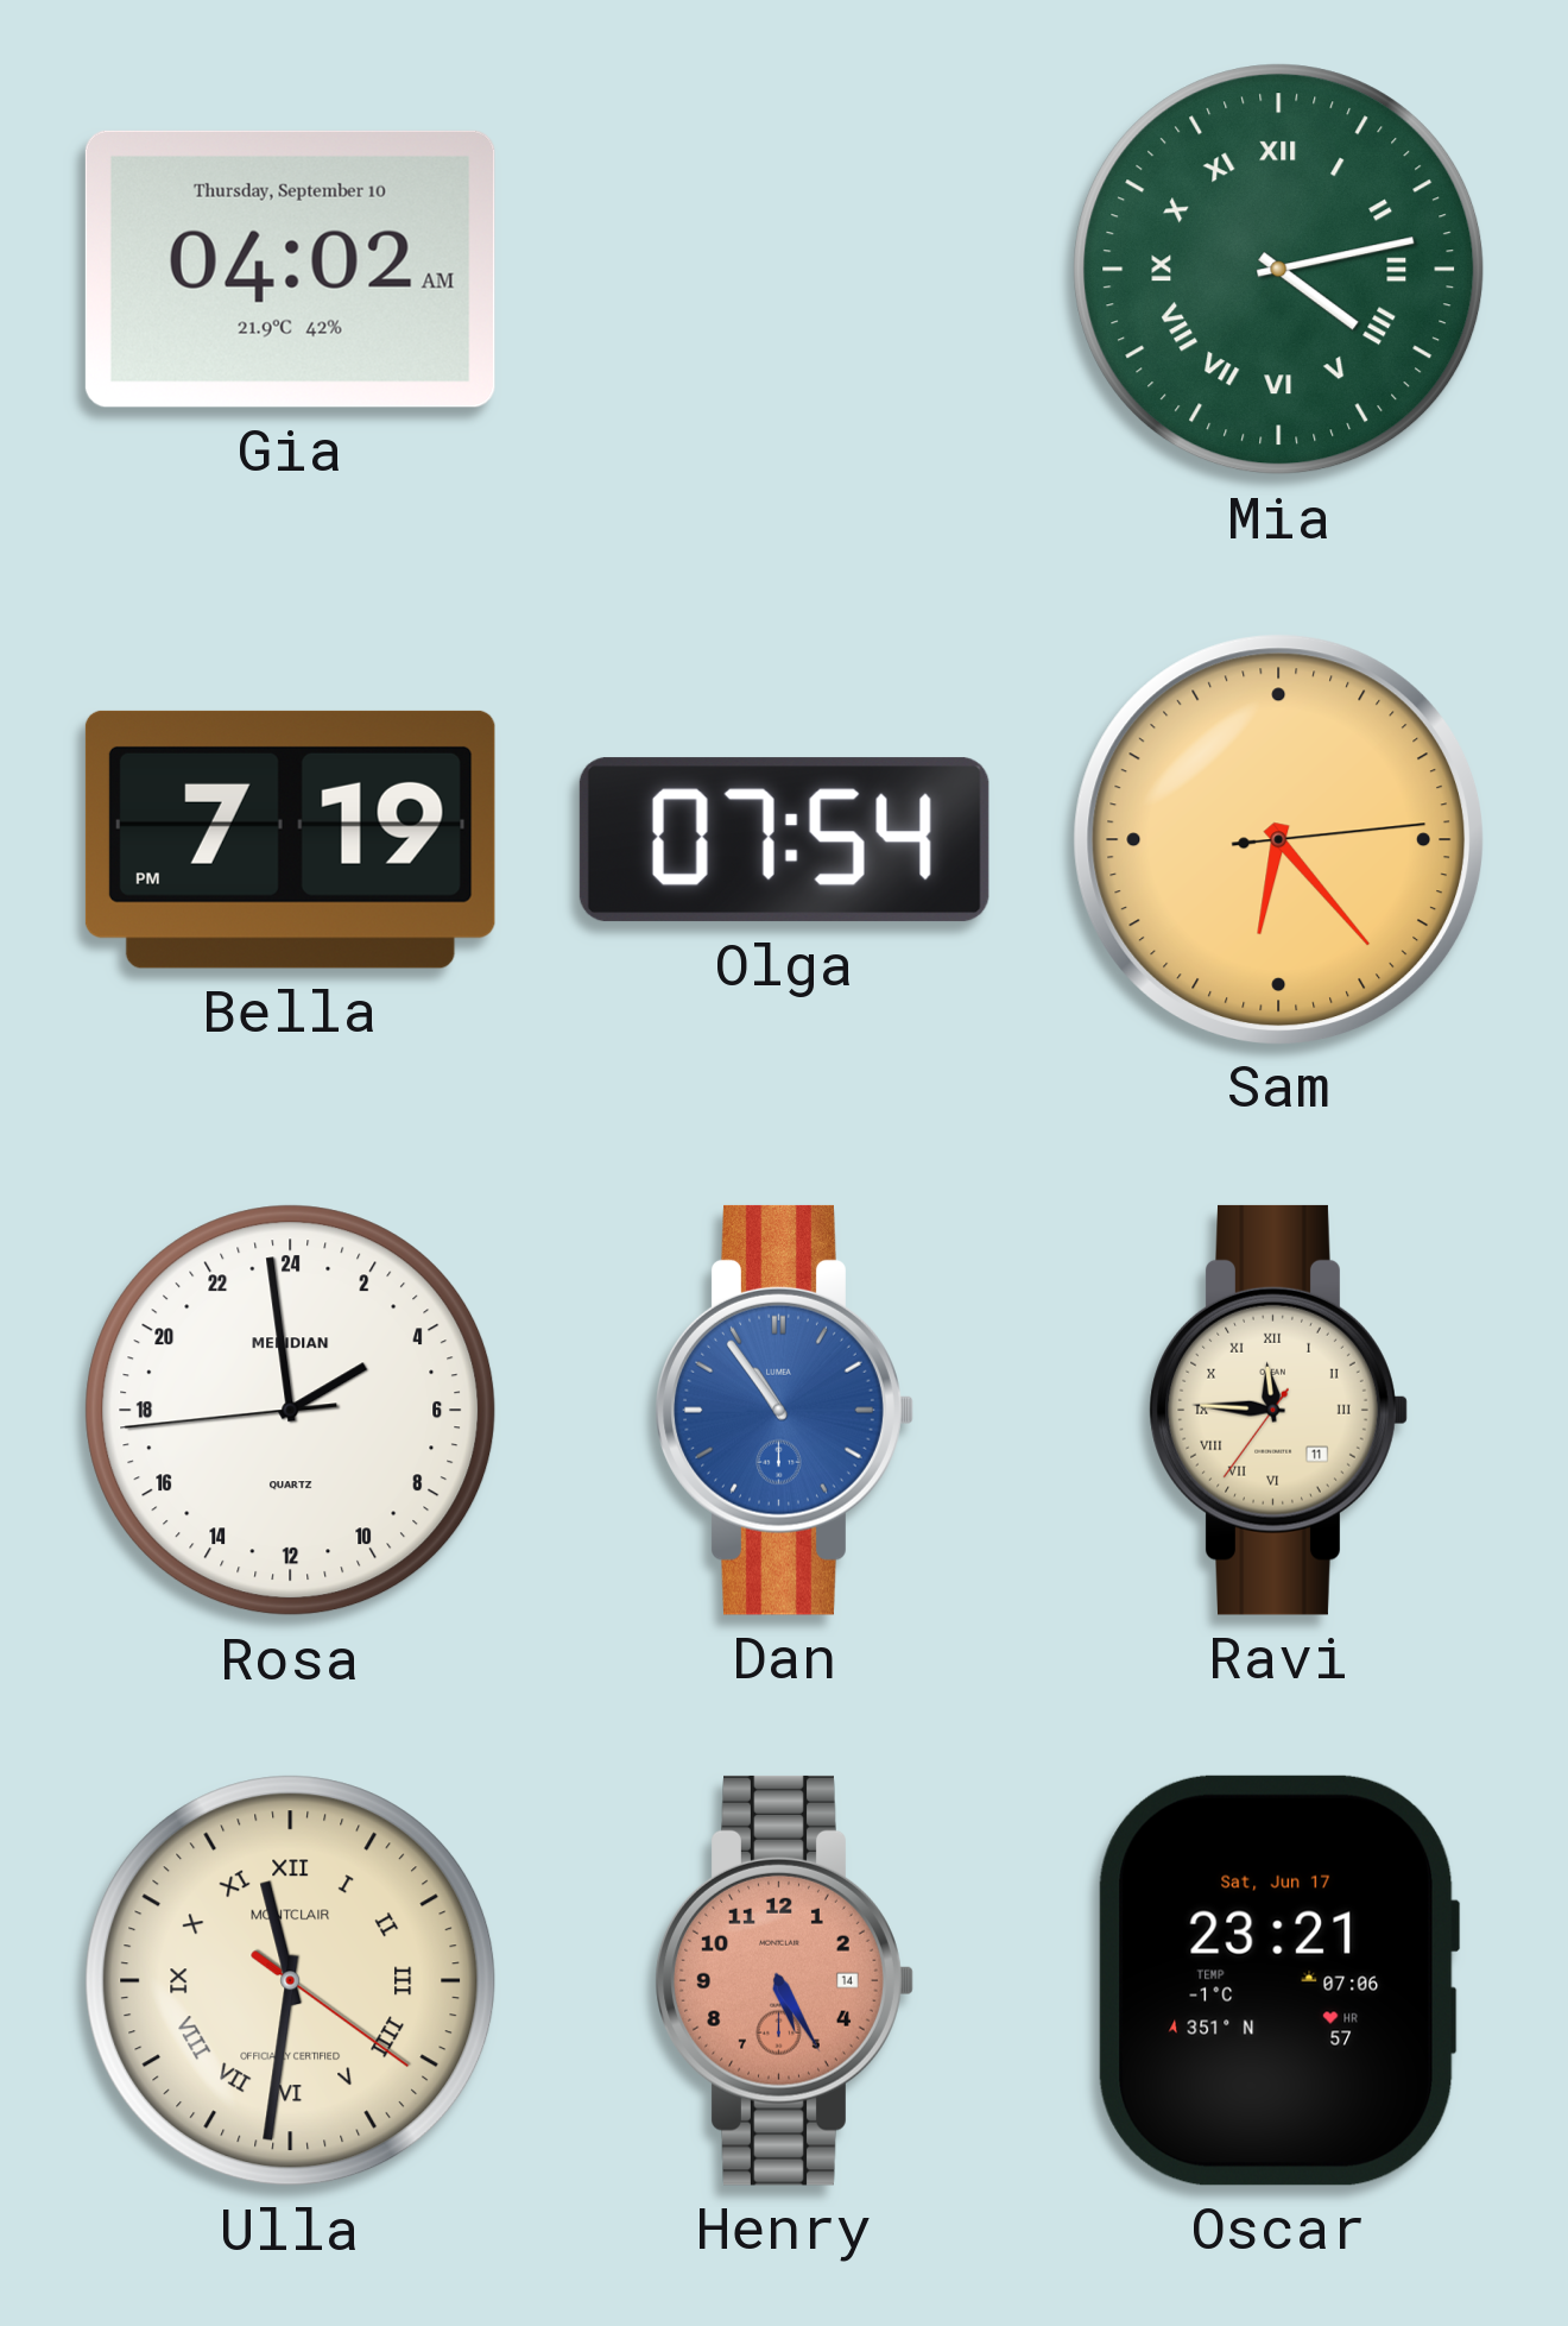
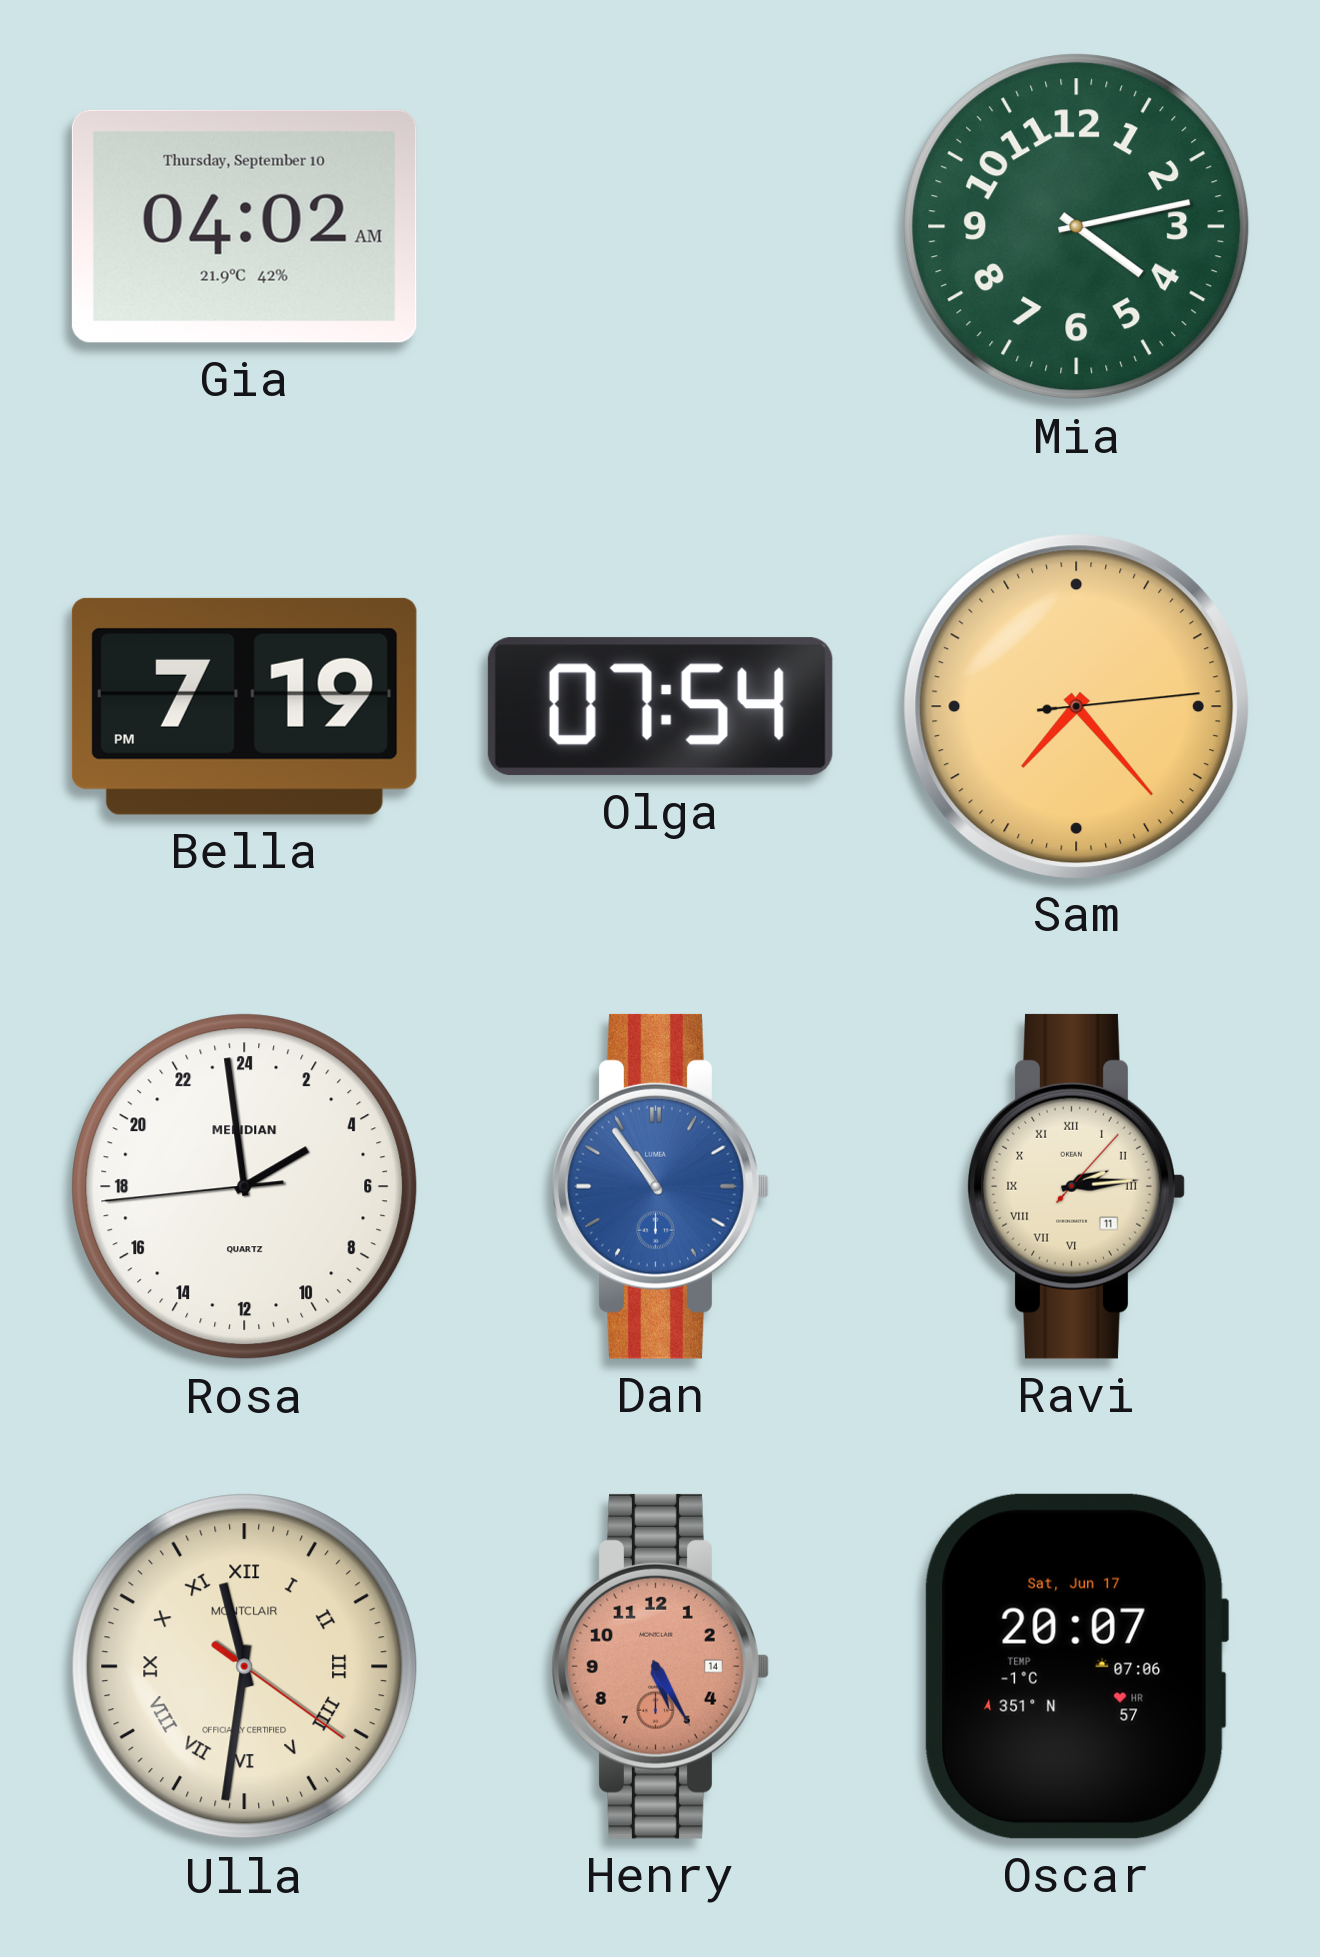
Mia numerals: Roman -> Arabic (1077, 227)
Sam: 6:23 -> 7:23 (1076, 706)
Ravi: 11:45 -> 2:14 (1076, 1186)
Oscar: 23:21 -> 20:07 (1076, 1666)
